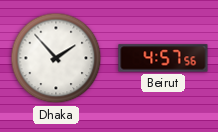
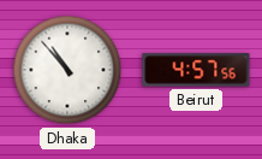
Dhaka: 1:53 -> 10:53 (67, 70)
